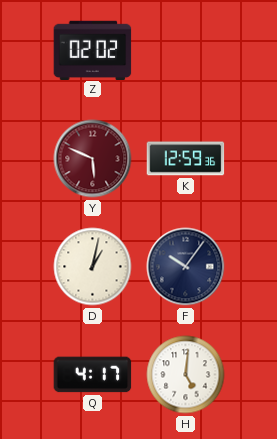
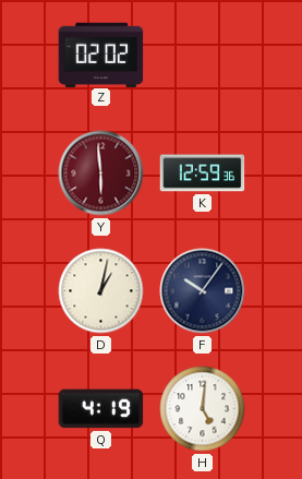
Y: 5:49 -> 5:59 (101, 173)
Q: 4:17 -> 4:19 (101, 409)
